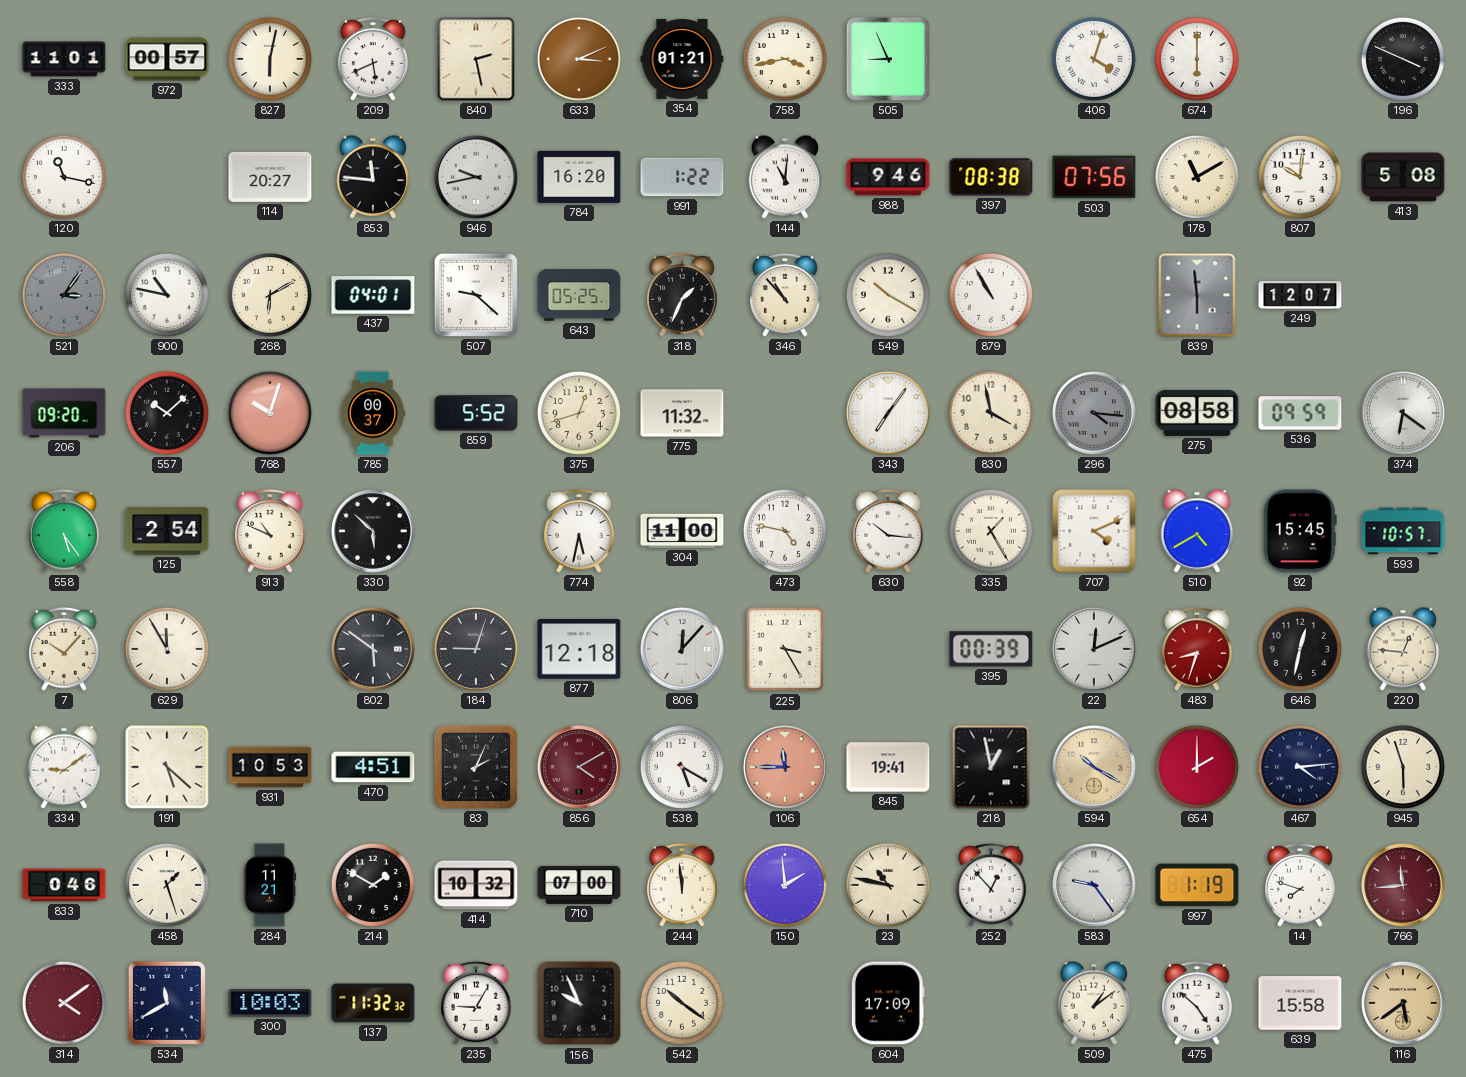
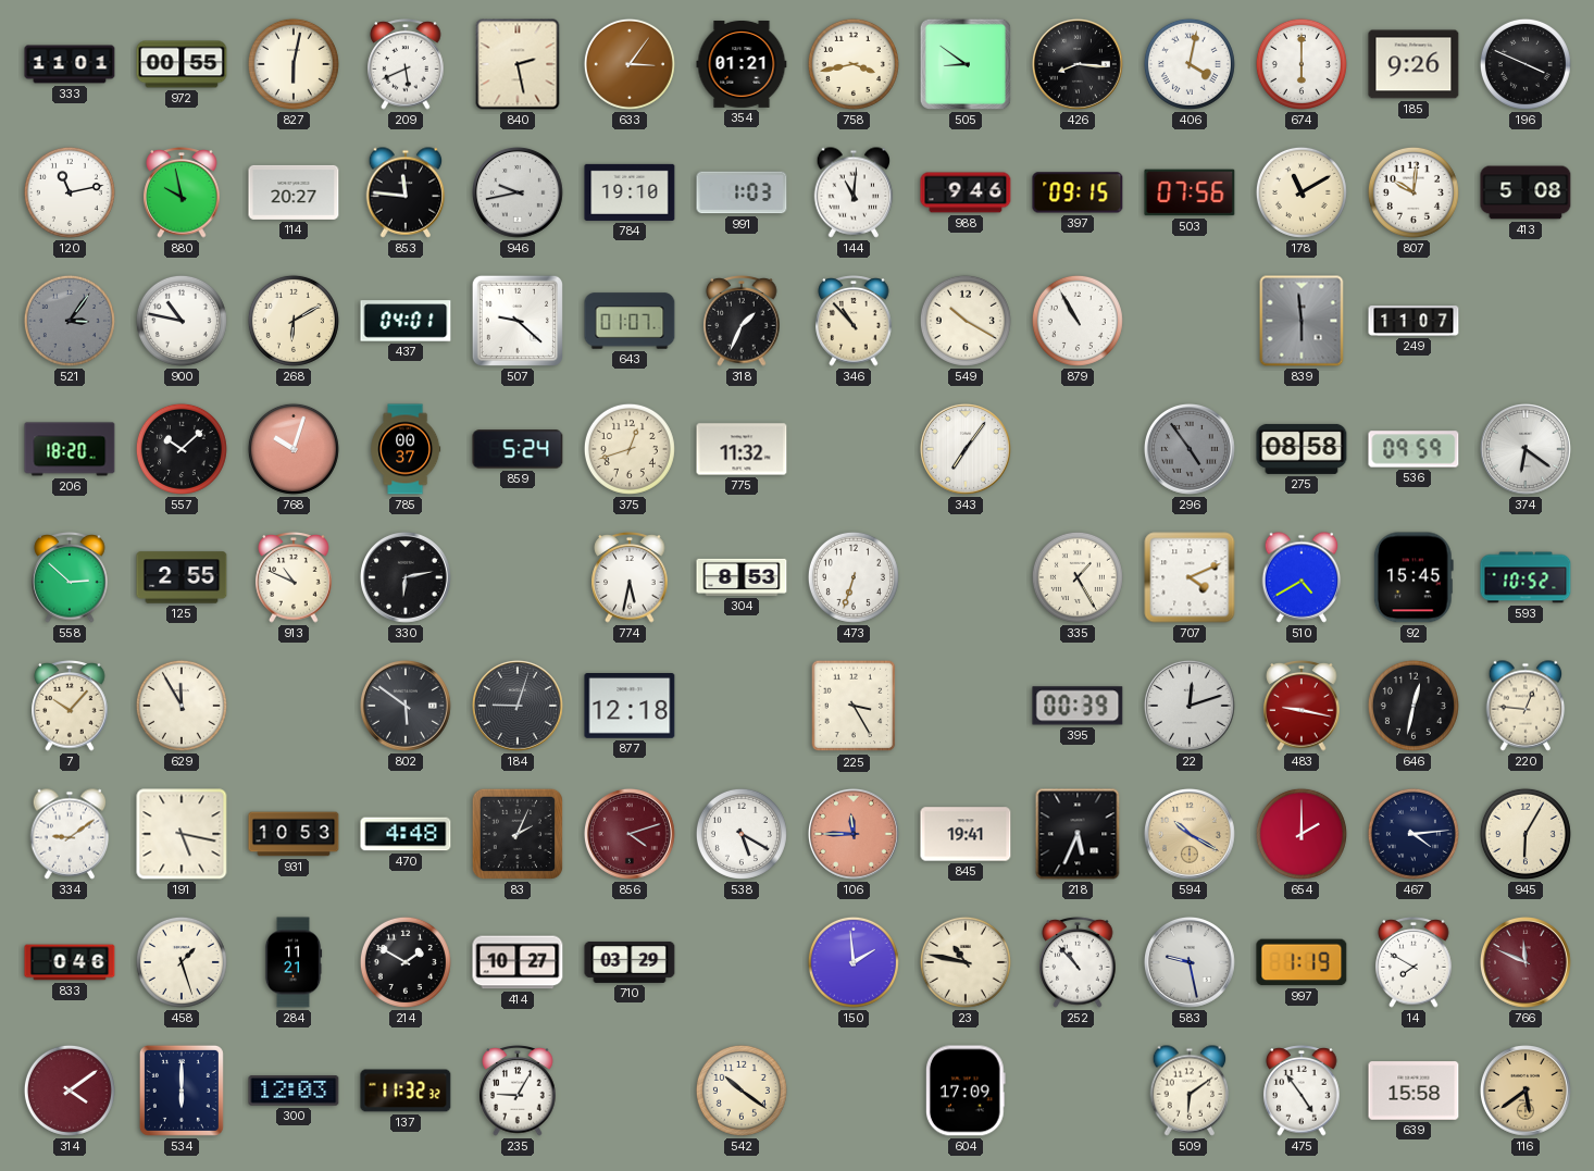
972: 00:57 -> 00:55 (182, 64)
633: 3:11 -> 3:06 (630, 64)
505: 8:56 -> 8:51 (966, 64)
426: none -> 8:16 (1078, 64)
406: 4:03 -> 4:02 (1190, 64)
185: none -> 9:26 (1414, 64)
120: 11:17 -> 11:13 (70, 192)
880: none -> 9:58 (182, 192)
784: 16:20 -> 19:10 (630, 192)
991: 1:22 -> 1:03 (742, 192)
397: 08:38 -> 09:15 (1078, 192)
643: 05:25 -> 01:07 (630, 321)
249: 12:07 -> 11:07 (1414, 322)
206: 09:20 -> 18:20 (70, 449)
859: 5:52 -> 5:24 (518, 449)
830: 3:58 -> none (991, 413)
296: 4:16 -> 4:54 (1190, 449)
558: 5:24 -> 2:52 (70, 577)
125: 2:54 -> 2:55 (182, 577)
330: 5:52 -> 6:13 (406, 577)
304: 11:00 -> 8:53 (742, 577)
473: 4:47 -> 6:33 (854, 577)
630: 10:16 -> none (888, 531)
593: 10:57 -> 10:52 (1525, 577)
806: 12:07 -> none (682, 649)
22: 12:11 -> 12:12 (1190, 706)
483: 8:33 -> 9:17 (1302, 706)
191: 5:22 -> 5:17 (182, 834)
470: 4:51 -> 4:48 (406, 834)
856: 4:10 -> 4:12 (630, 834)
218: 12:58 -> 5:34 (1078, 834)
945: 5:57 -> 6:05 (1525, 834)
414: 10:32 -> 10:27 (518, 962)
710: 07:00 -> 03:29 (630, 962)
244: 11:59 -> none (682, 885)
252: 12:53 -> 10:53 (1078, 962)
583: 9:24 -> 9:28 (1190, 962)
14: 7:48 -> 7:50 (1414, 962)
766: 11:44 -> 11:49 (1525, 962)
534: 11:40 -> 6:00 (182, 1091)
300: 10:03 -> 12:03 (294, 1091)
156: 9:56 -> none (579, 1003)
509: 1:09 -> 6:09 (1190, 1091)
475: 4:52 -> 4:54 (1302, 1091)
